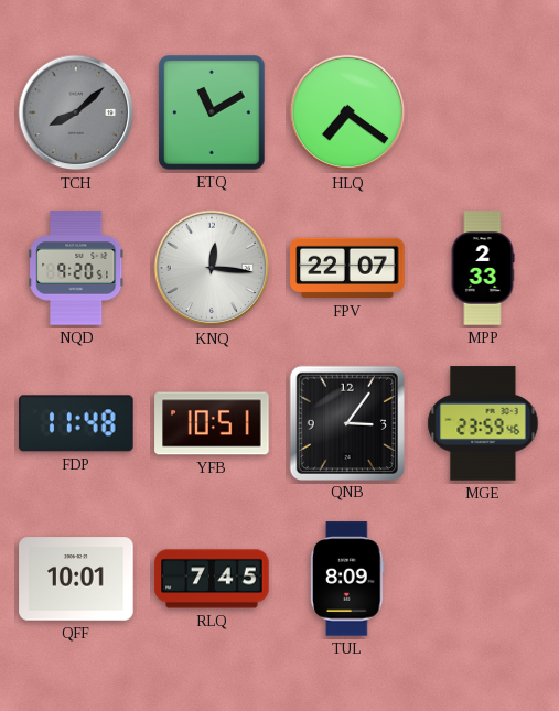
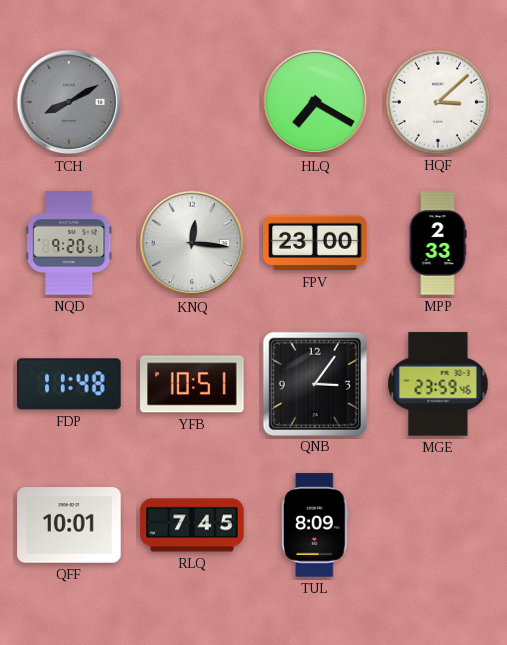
TCH: 8:08 -> 8:10 (69, 102)
ETQ: 11:10 -> none (212, 112)
HLQ: 7:21 -> 7:20 (315, 102)
HQF: none -> 3:08 (438, 102)
FPV: 22:07 -> 23:00 (315, 243)
